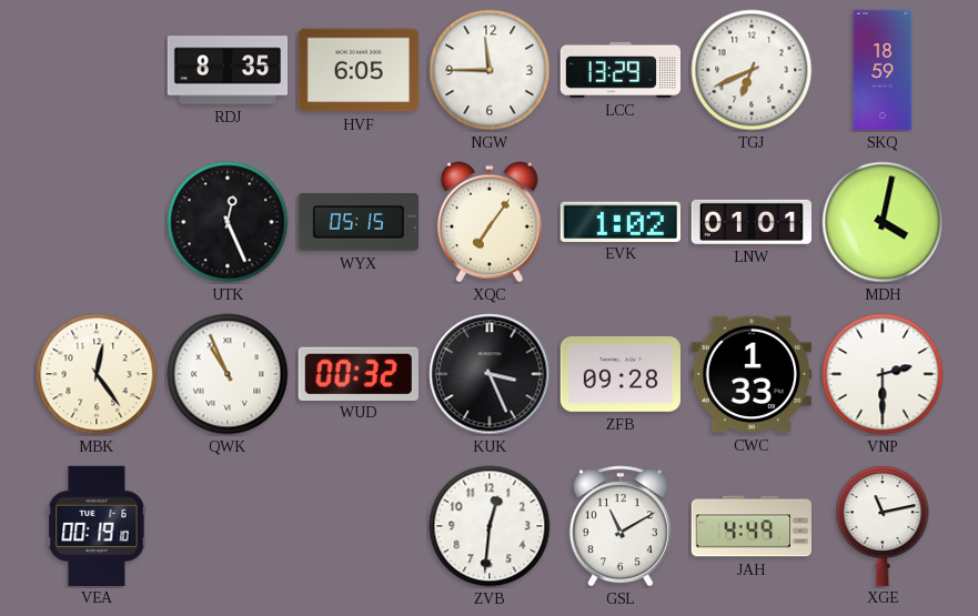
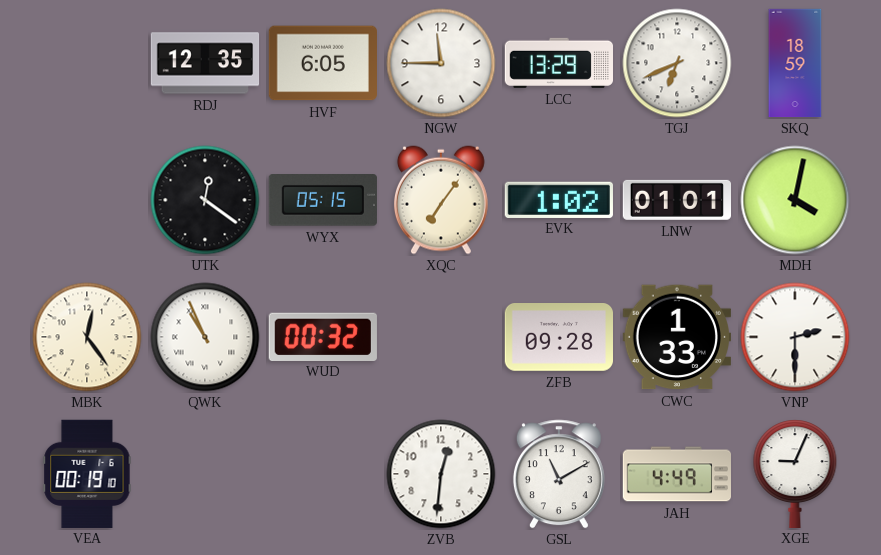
RDJ: 8:35 -> 12:35 (205, 63)
UTK: 12:26 -> 12:21 (205, 200)
KUK: 3:26 -> none (490, 374)
XGE: 11:13 -> 9:04 (795, 473)
